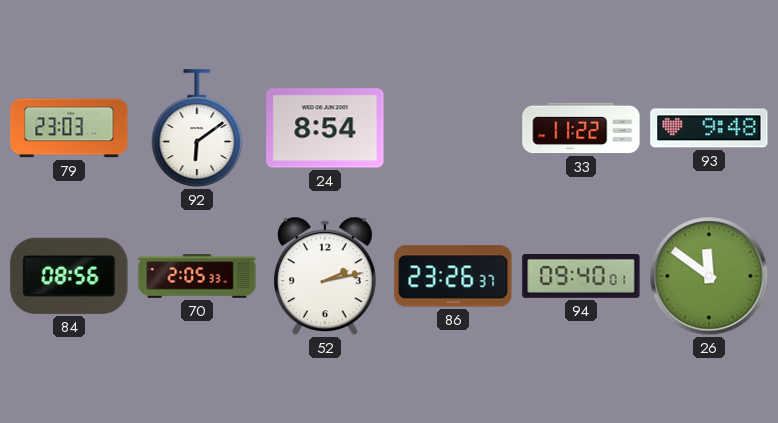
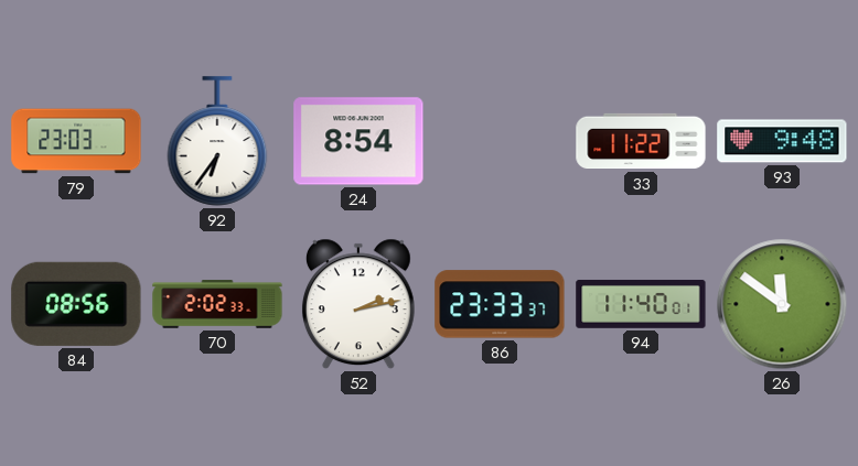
92: 6:09 -> 6:36 (217, 141)
70: 2:05 -> 2:02 (217, 304)
86: 23:26 -> 23:33 (500, 304)
94: 09:40 -> 11:40 (641, 304)
